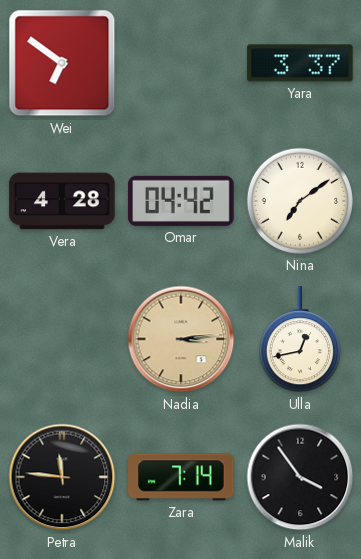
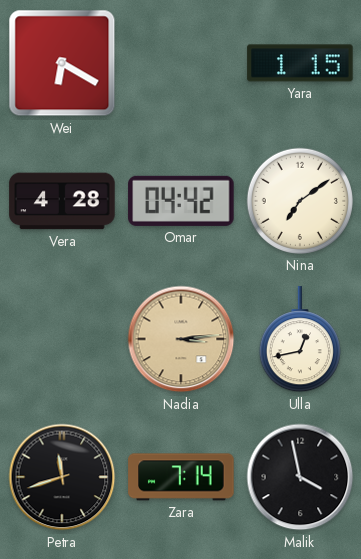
Wei: 6:51 -> 6:20 (62, 63)
Yara: 3:37 -> 1:15 (300, 63)
Petra: 11:46 -> 11:42 (62, 477)
Malik: 3:54 -> 3:58 (300, 477)
